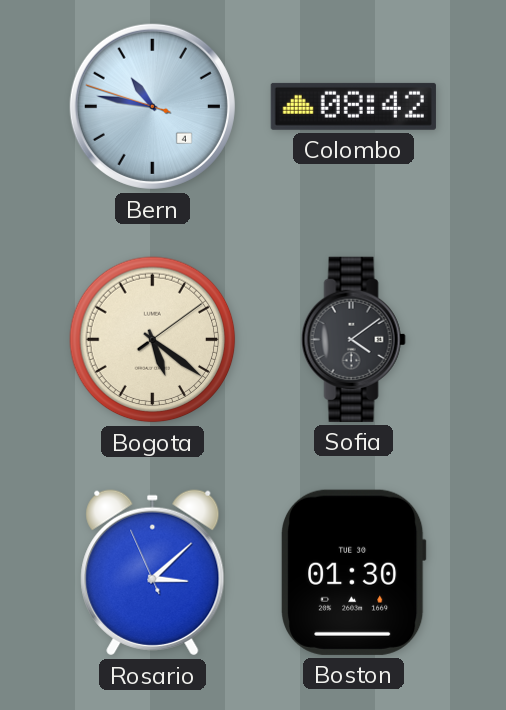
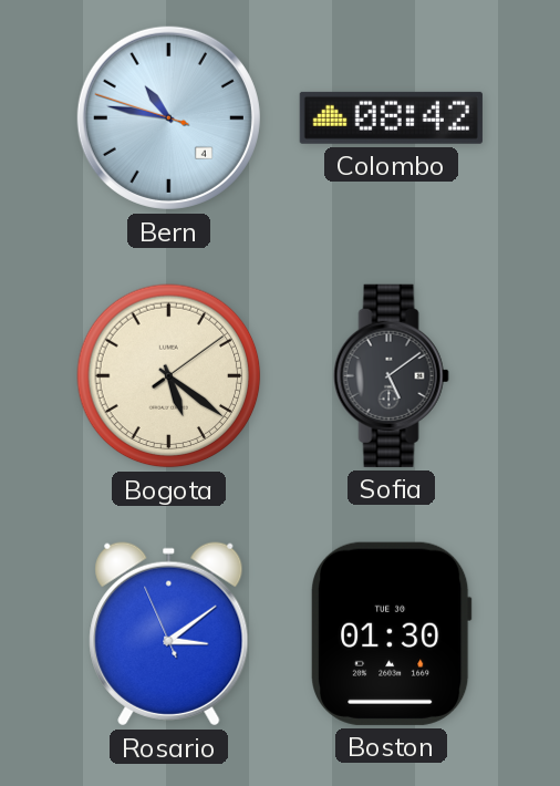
Sofia: 4:09 -> 5:09 (391, 375)
Rosario: 3:07 -> 3:08 (169, 634)
